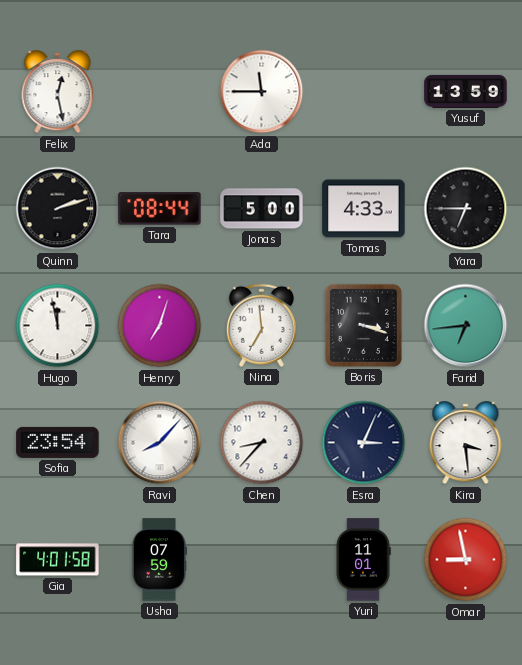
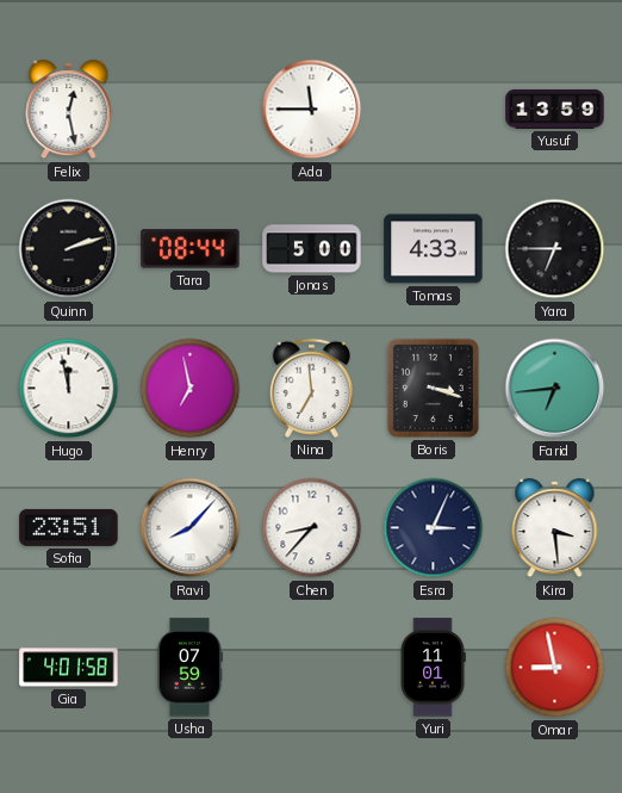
Henry: 7:03 -> 6:58 (191, 389)
Sofia: 23:54 -> 23:51 (69, 527)
